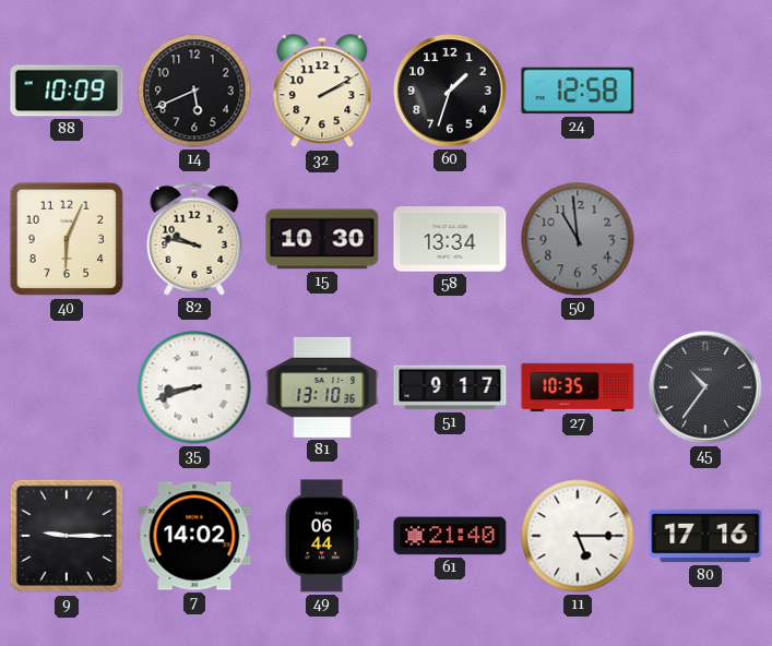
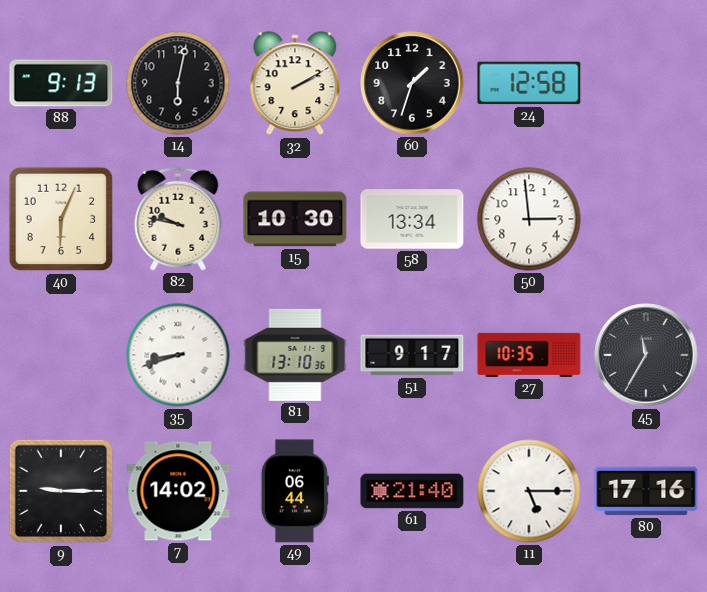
88: 10:09 -> 9:13 (61, 83)
14: 5:41 -> 6:02 (178, 83)
50: 10:59 -> 2:59 (529, 219)
50 dial: grey -> white (529, 219)
45: 10:36 -> 11:35 (646, 355)
